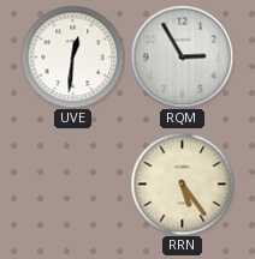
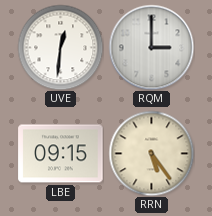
RQM: 2:55 -> 3:00 (151, 47)
LBE: none -> 09:15 (61, 154)
